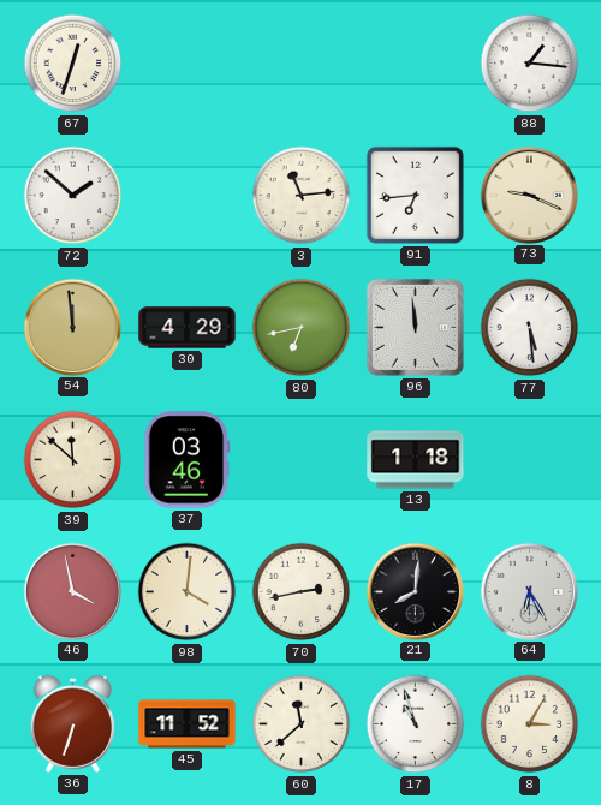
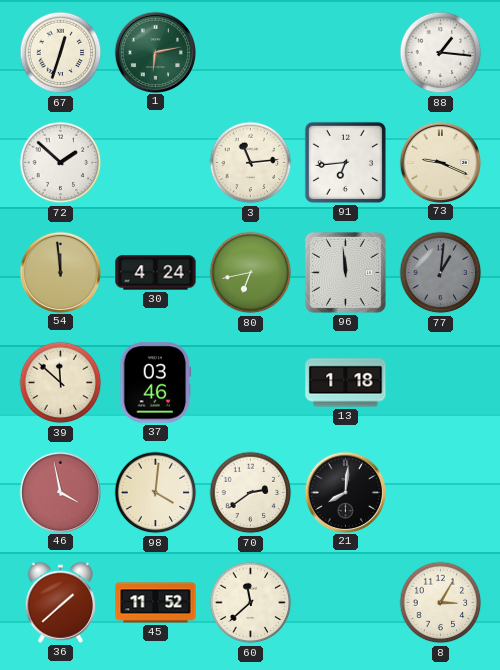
1: none -> 6:13 (155, 52)
30: 4:29 -> 4:24 (156, 273)
77: 5:29 -> 1:01 (441, 273)
77 dial: white -> grey (441, 273)
70: 2:43 -> 2:39 (251, 493)
64: 6:25 -> none (529, 591)
36: 6:33 -> 1:38 (60, 602)
17: 10:57 -> none (416, 724)
